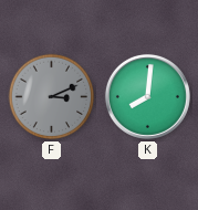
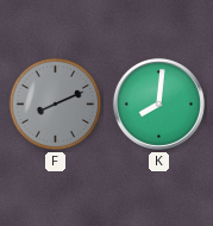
F: 3:11 -> 8:11 (56, 105)
